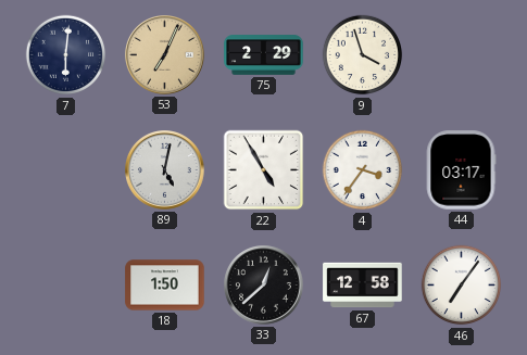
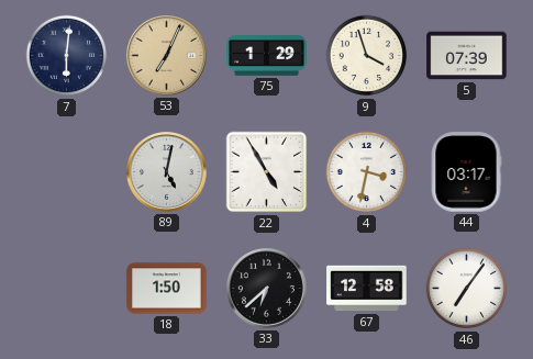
75: 2:29 -> 1:29 (267, 56)
5: none -> 07:39 (467, 56)
4: 3:36 -> 3:32 (367, 172)
33: 12:38 -> 6:38 (267, 289)
